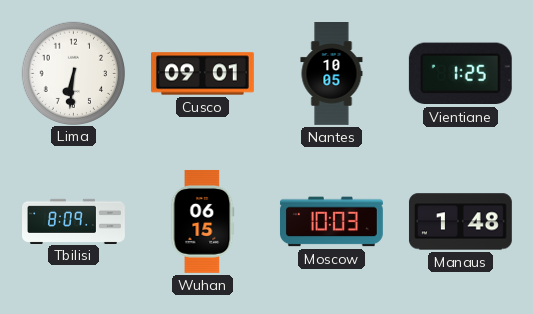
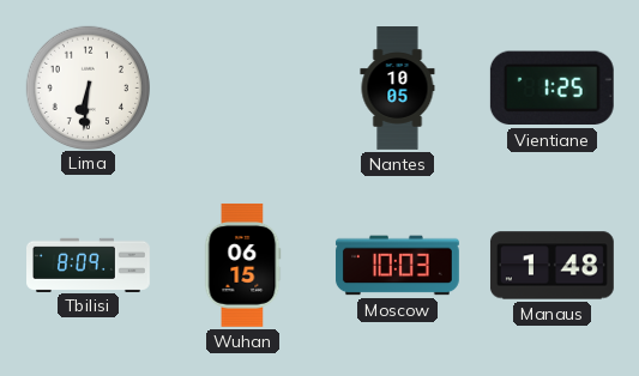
Cusco: 09:01 -> none (203, 74)
